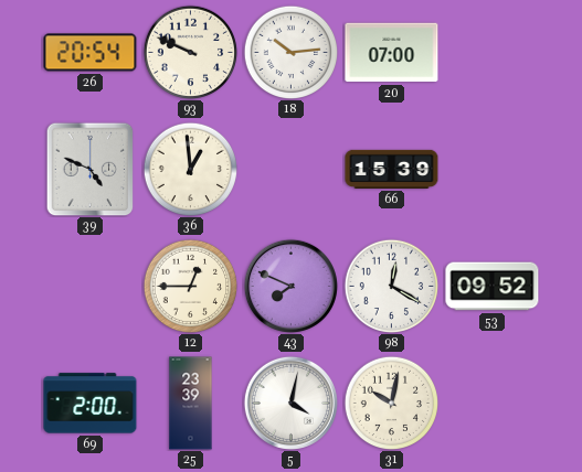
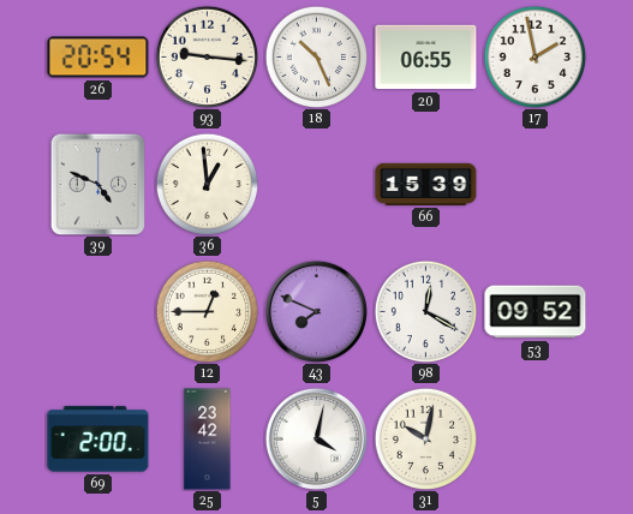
93: 9:49 -> 9:16 (207, 56)
18: 10:14 -> 10:26 (316, 56)
20: 07:00 -> 06:55 (426, 58)
17: none -> 1:58 (535, 56)
25: 23:39 -> 23:42 (208, 440)
